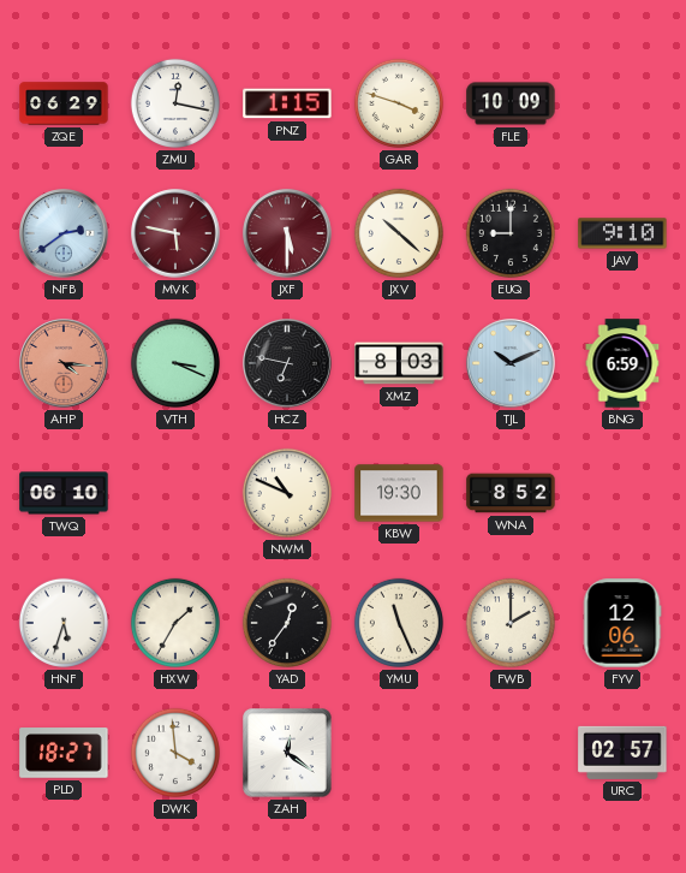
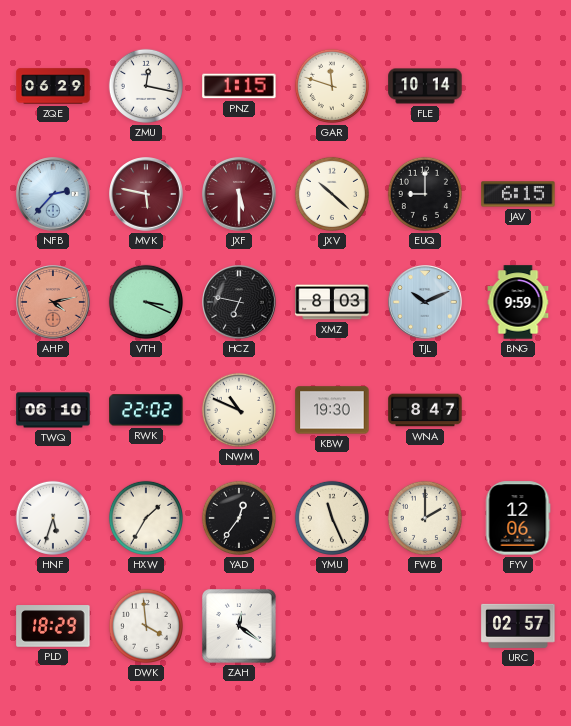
GAR: 3:48 -> 11:48 (332, 86)
FLE: 10:09 -> 10:14 (425, 86)
NFB: 2:39 -> 2:37 (53, 194)
JAV: 9:10 -> 6:15 (518, 194)
AHP: 4:16 -> 4:13 (53, 302)
BNG: 6:59 -> 9:59 (518, 302)
RWK: none -> 22:02 (146, 410)
WNA: 8:52 -> 8:47 (425, 410)
PLD: 18:27 -> 18:29 (53, 626)
